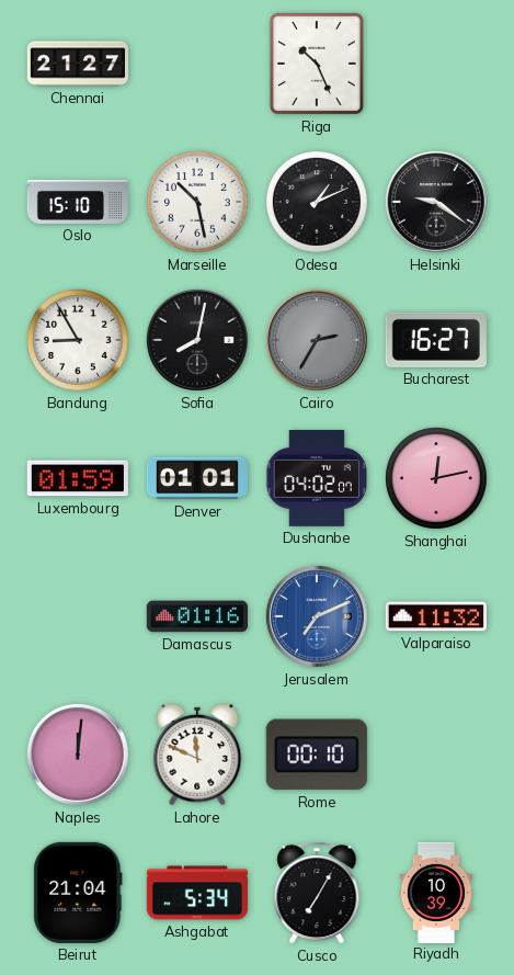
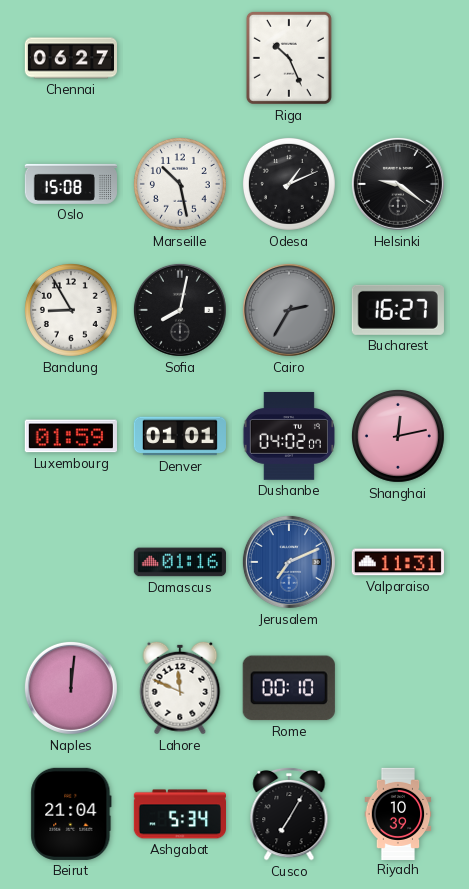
Chennai: 21:27 -> 06:27 (70, 58)
Oslo: 15:10 -> 15:08 (71, 184)
Valparaiso: 11:32 -> 11:31 (398, 562)
